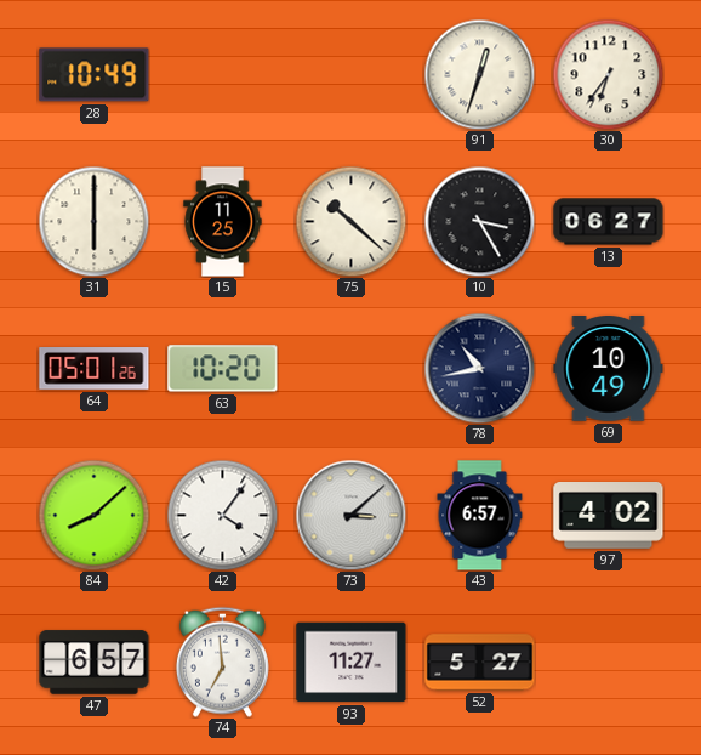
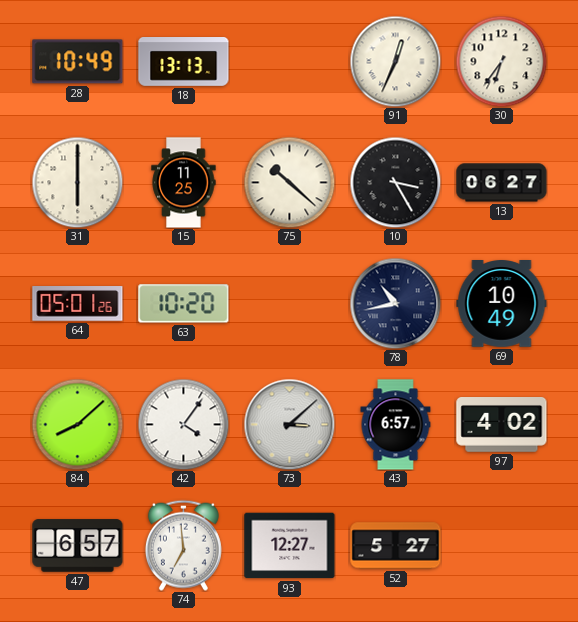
18: none -> 13:13 (184, 62)
91: 12:33 -> 12:34 (395, 61)
93: 11:27 -> 12:27 (290, 546)
